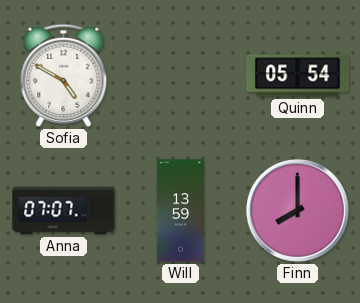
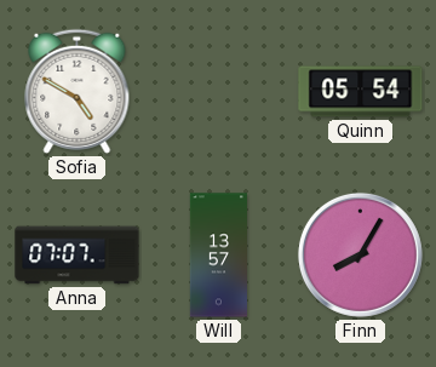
Will: 13:59 -> 13:57 (218, 256)
Finn: 8:00 -> 8:05 (360, 254)
